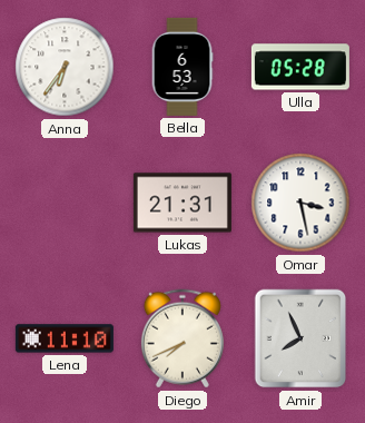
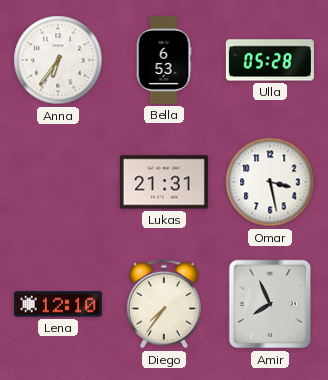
Lena: 11:10 -> 12:10 (58, 304)
Diego: 7:41 -> 7:36 (164, 304)
